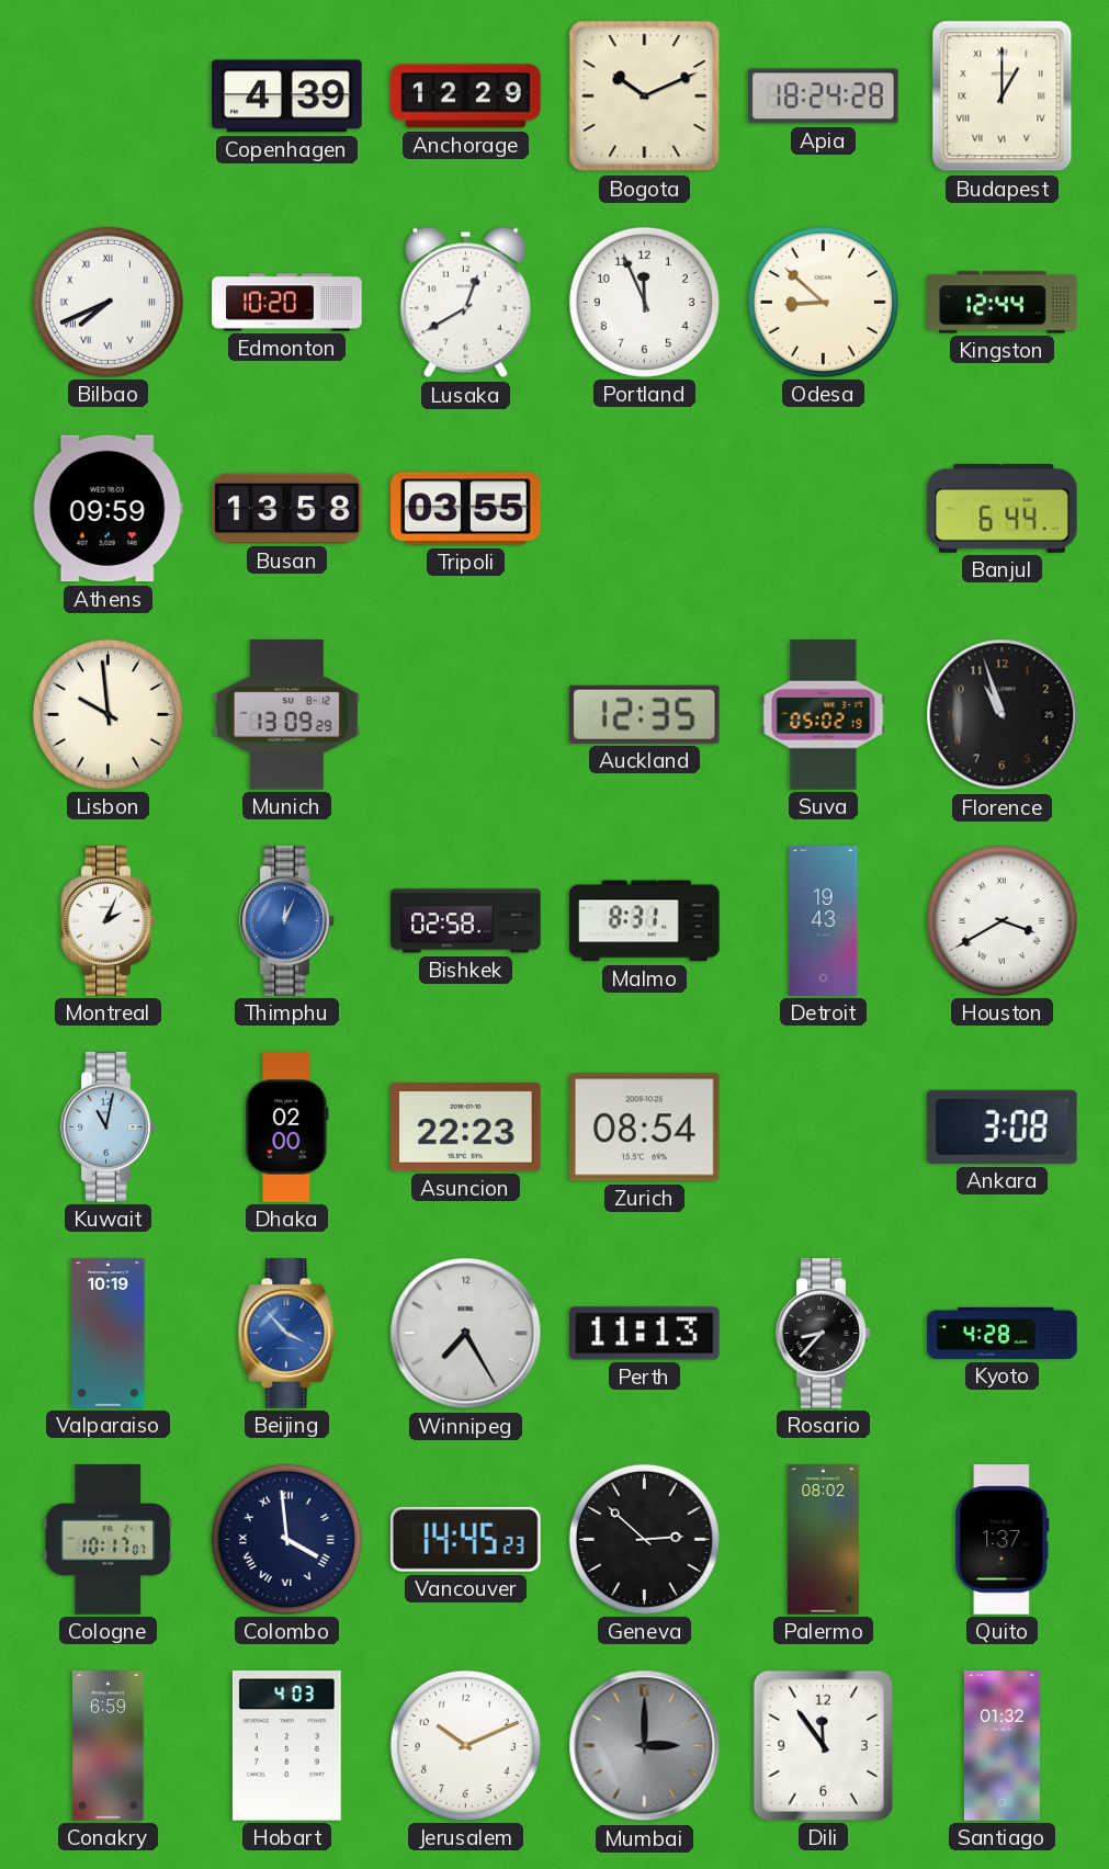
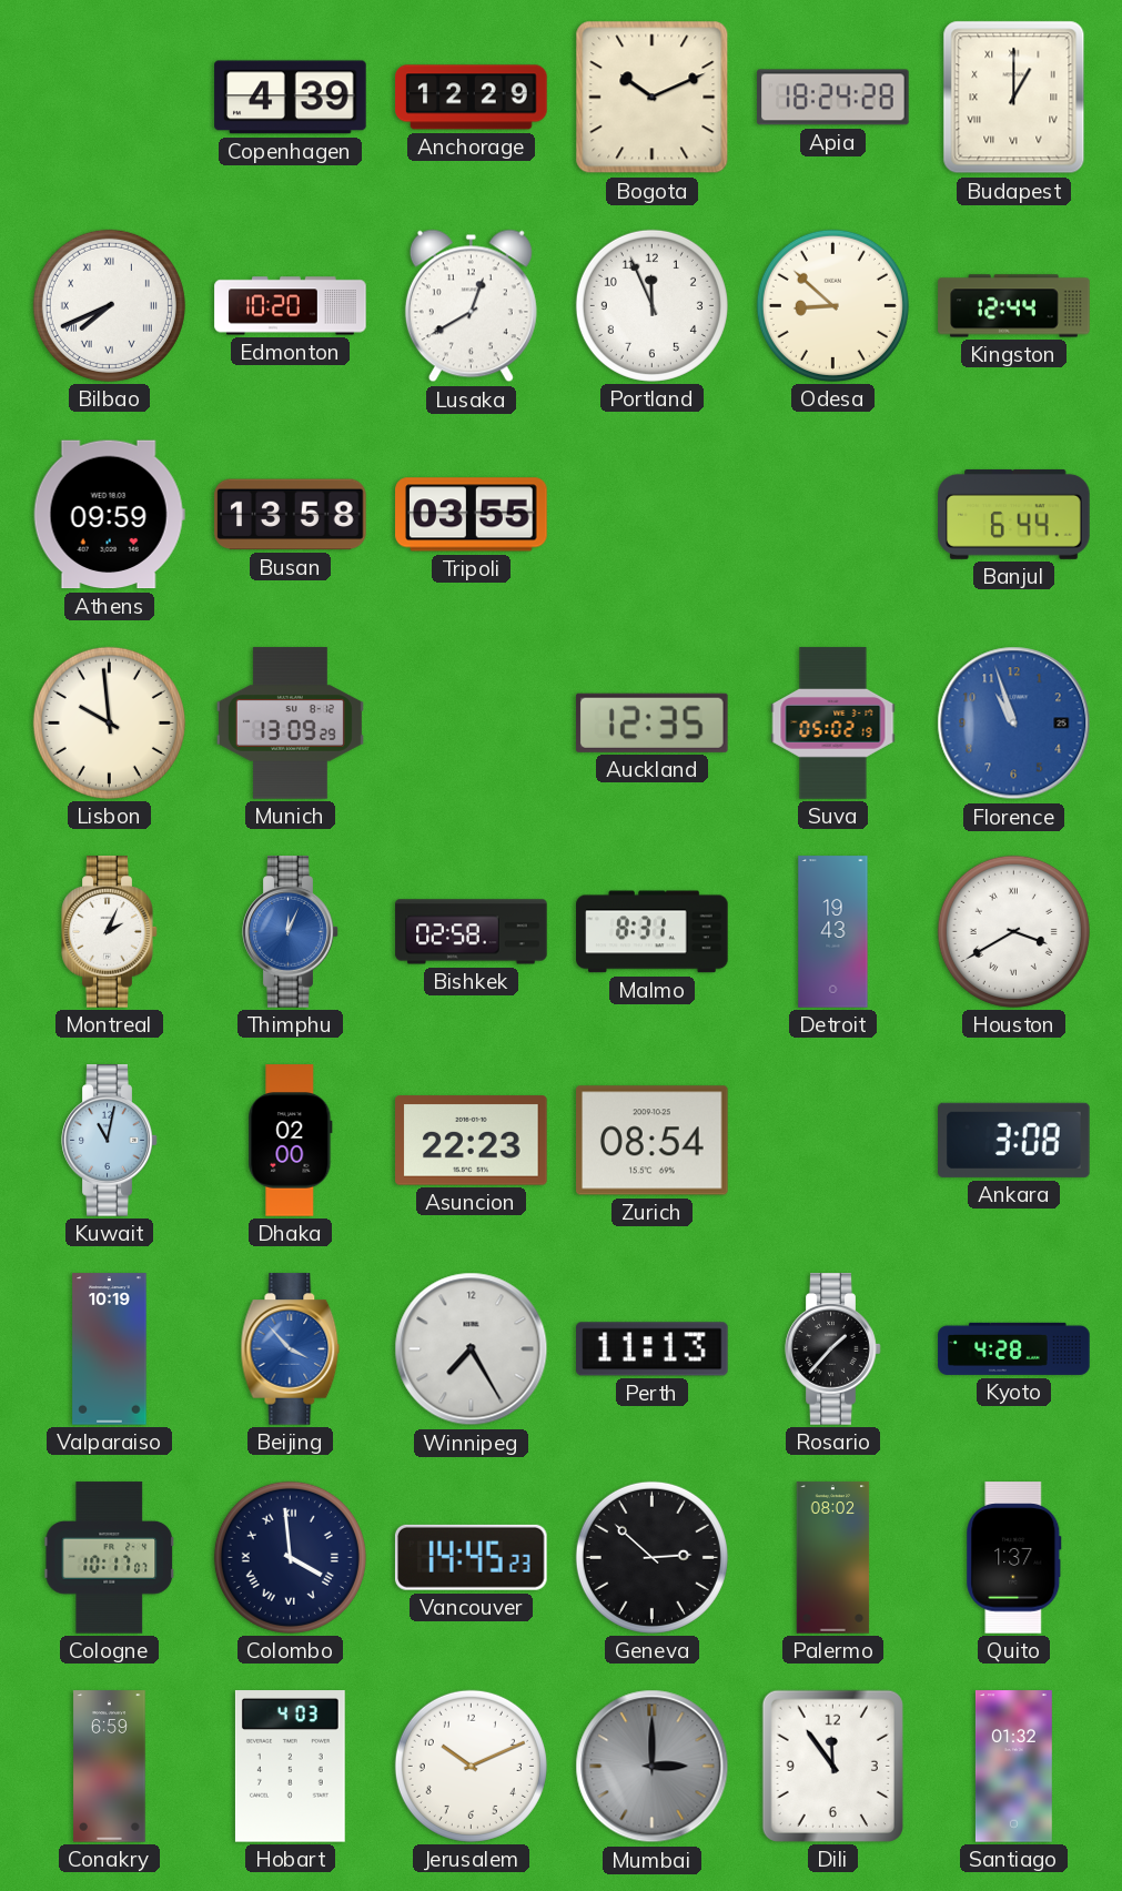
Florence dial: black -> blue (1014, 724)
Rosario: 8:37 -> 1:37 (833, 1349)
